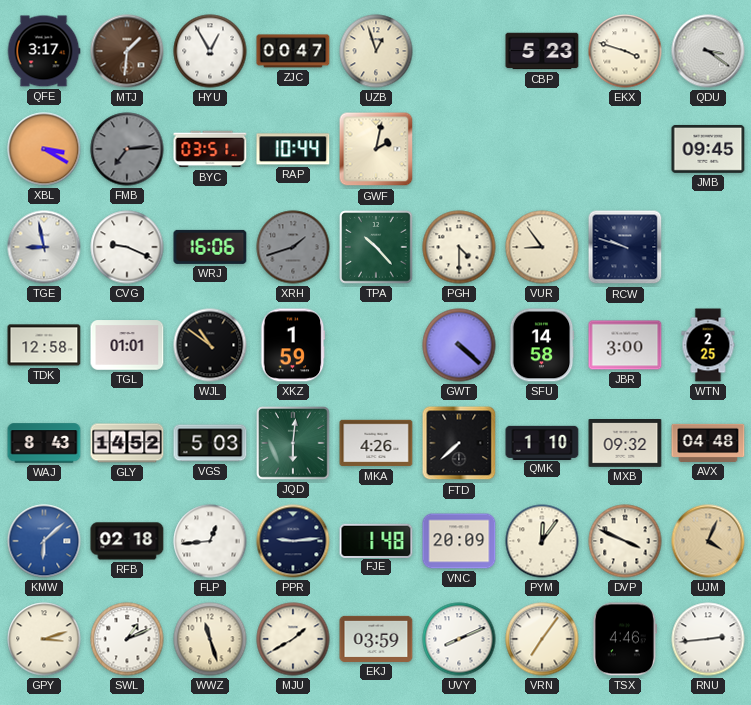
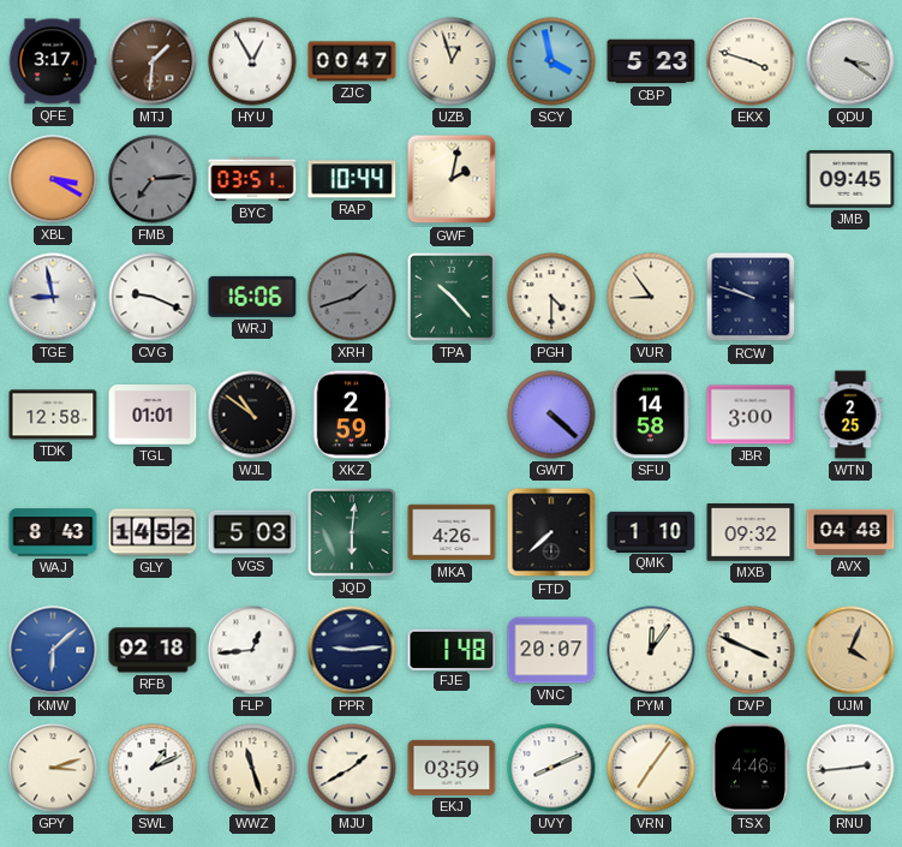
SCY: none -> 3:58 (551, 61)
XKZ: 1:59 -> 2:59 (352, 414)
VNC: 20:09 -> 20:07 (551, 650)
